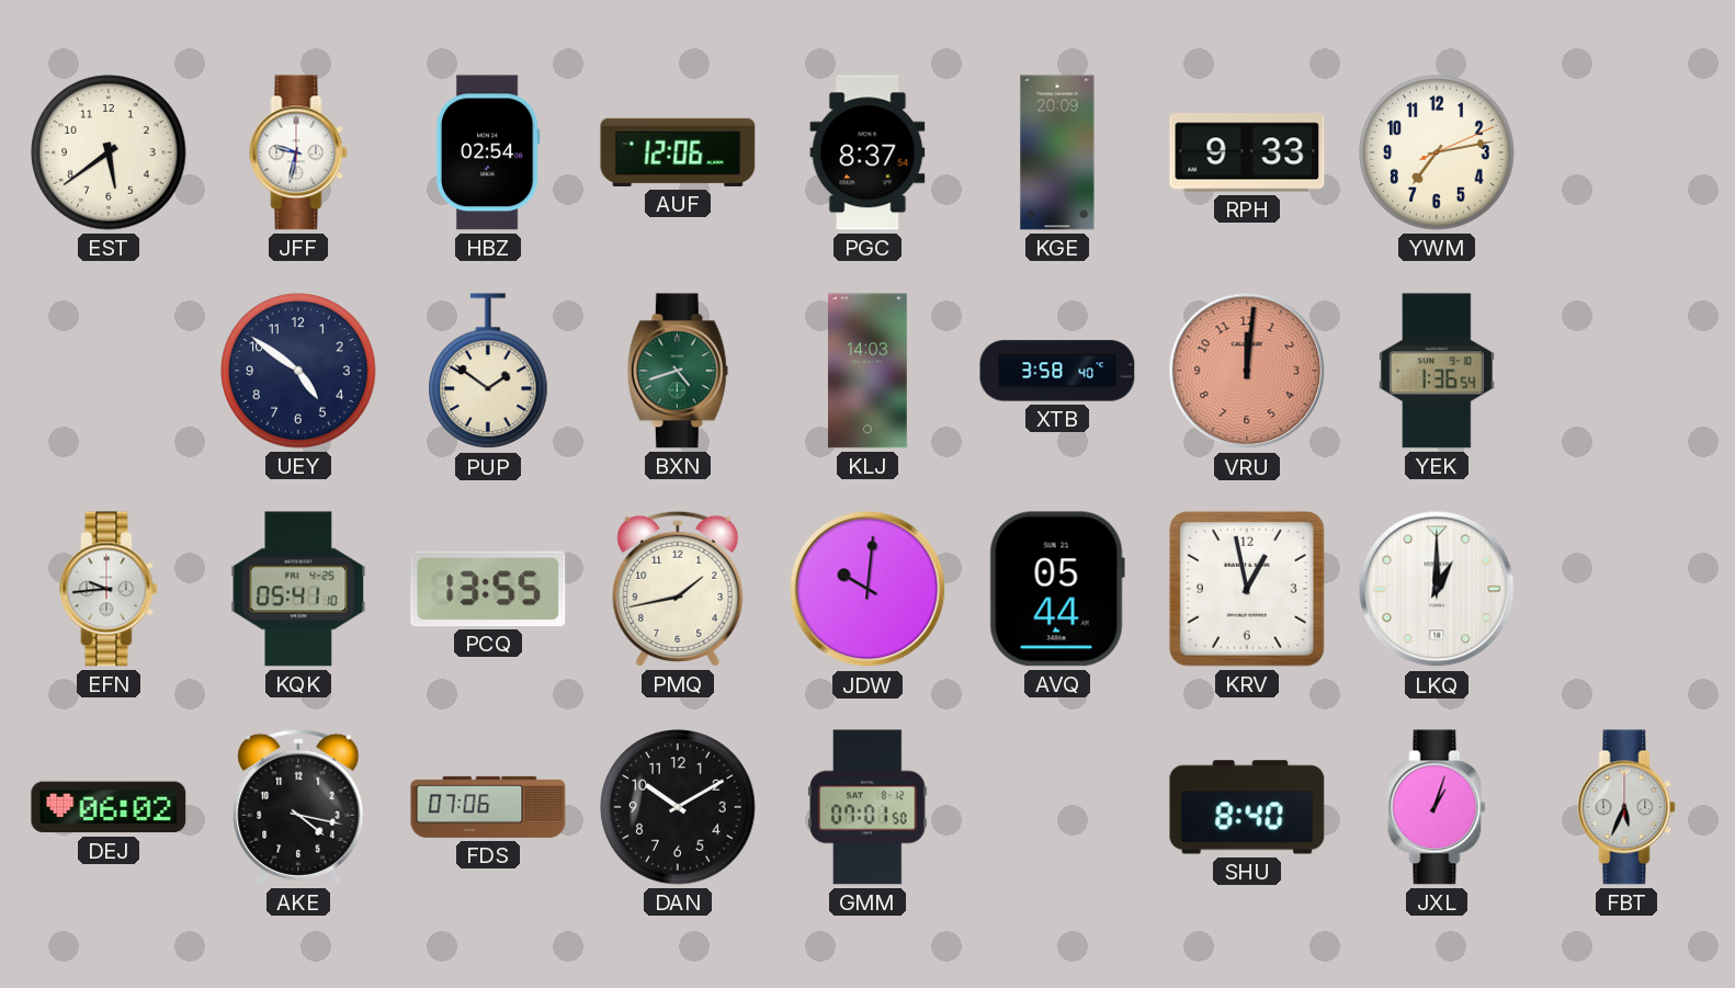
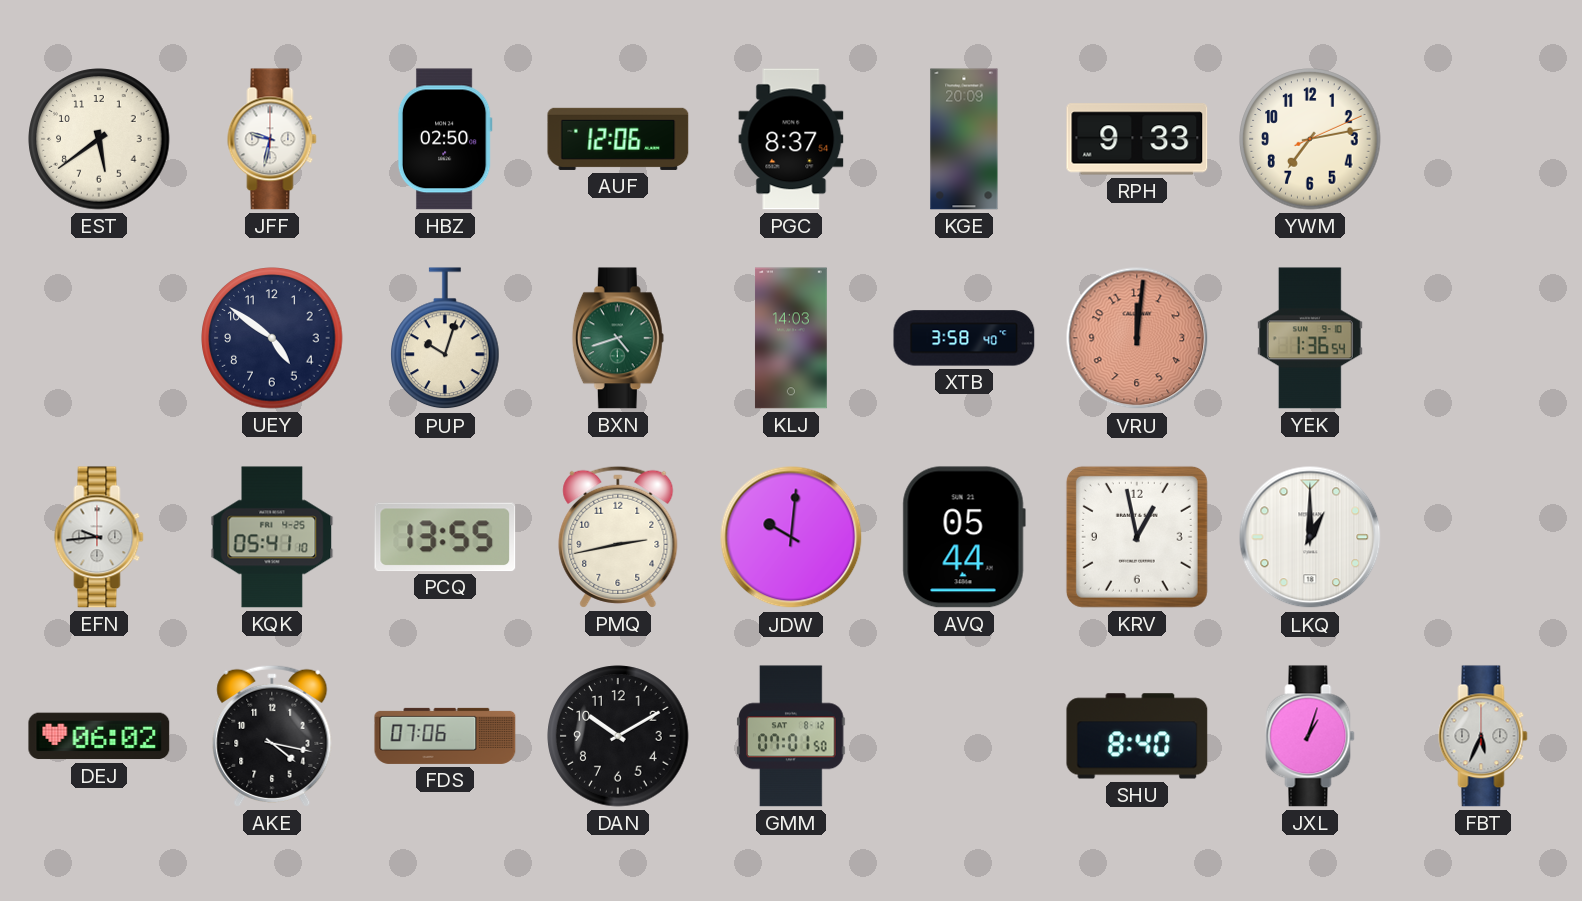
HBZ: 02:54 -> 02:50 (445, 139)
PUP: 1:51 -> 10:03 (445, 339)
PMQ: 1:43 -> 2:43 (618, 537)
